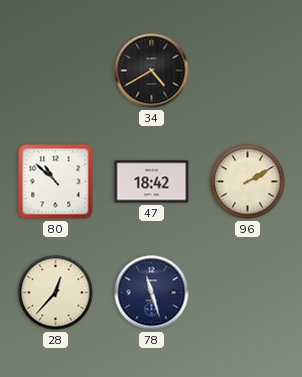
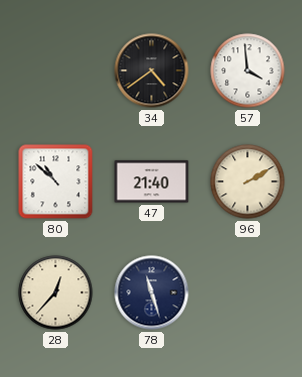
34: 4:40 -> 4:39 (152, 71)
57: none -> 3:59 (248, 71)
47: 18:42 -> 21:40 (152, 182)
